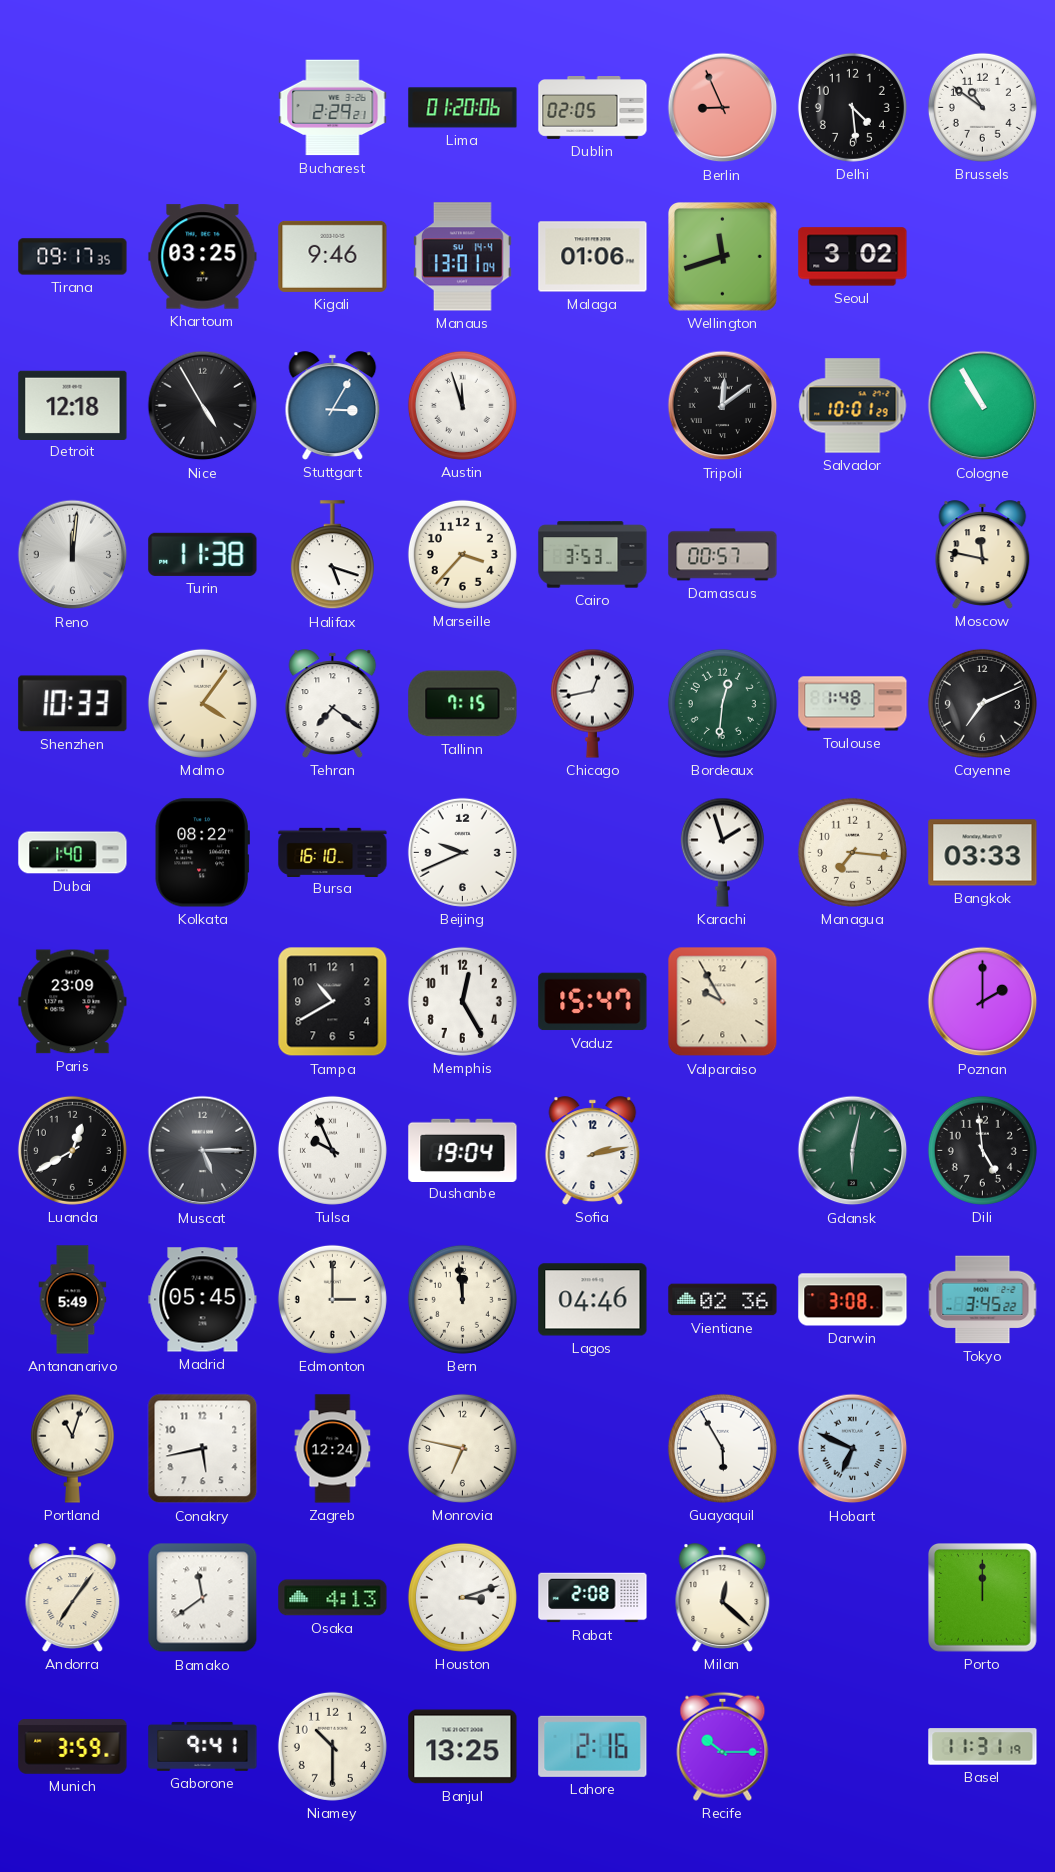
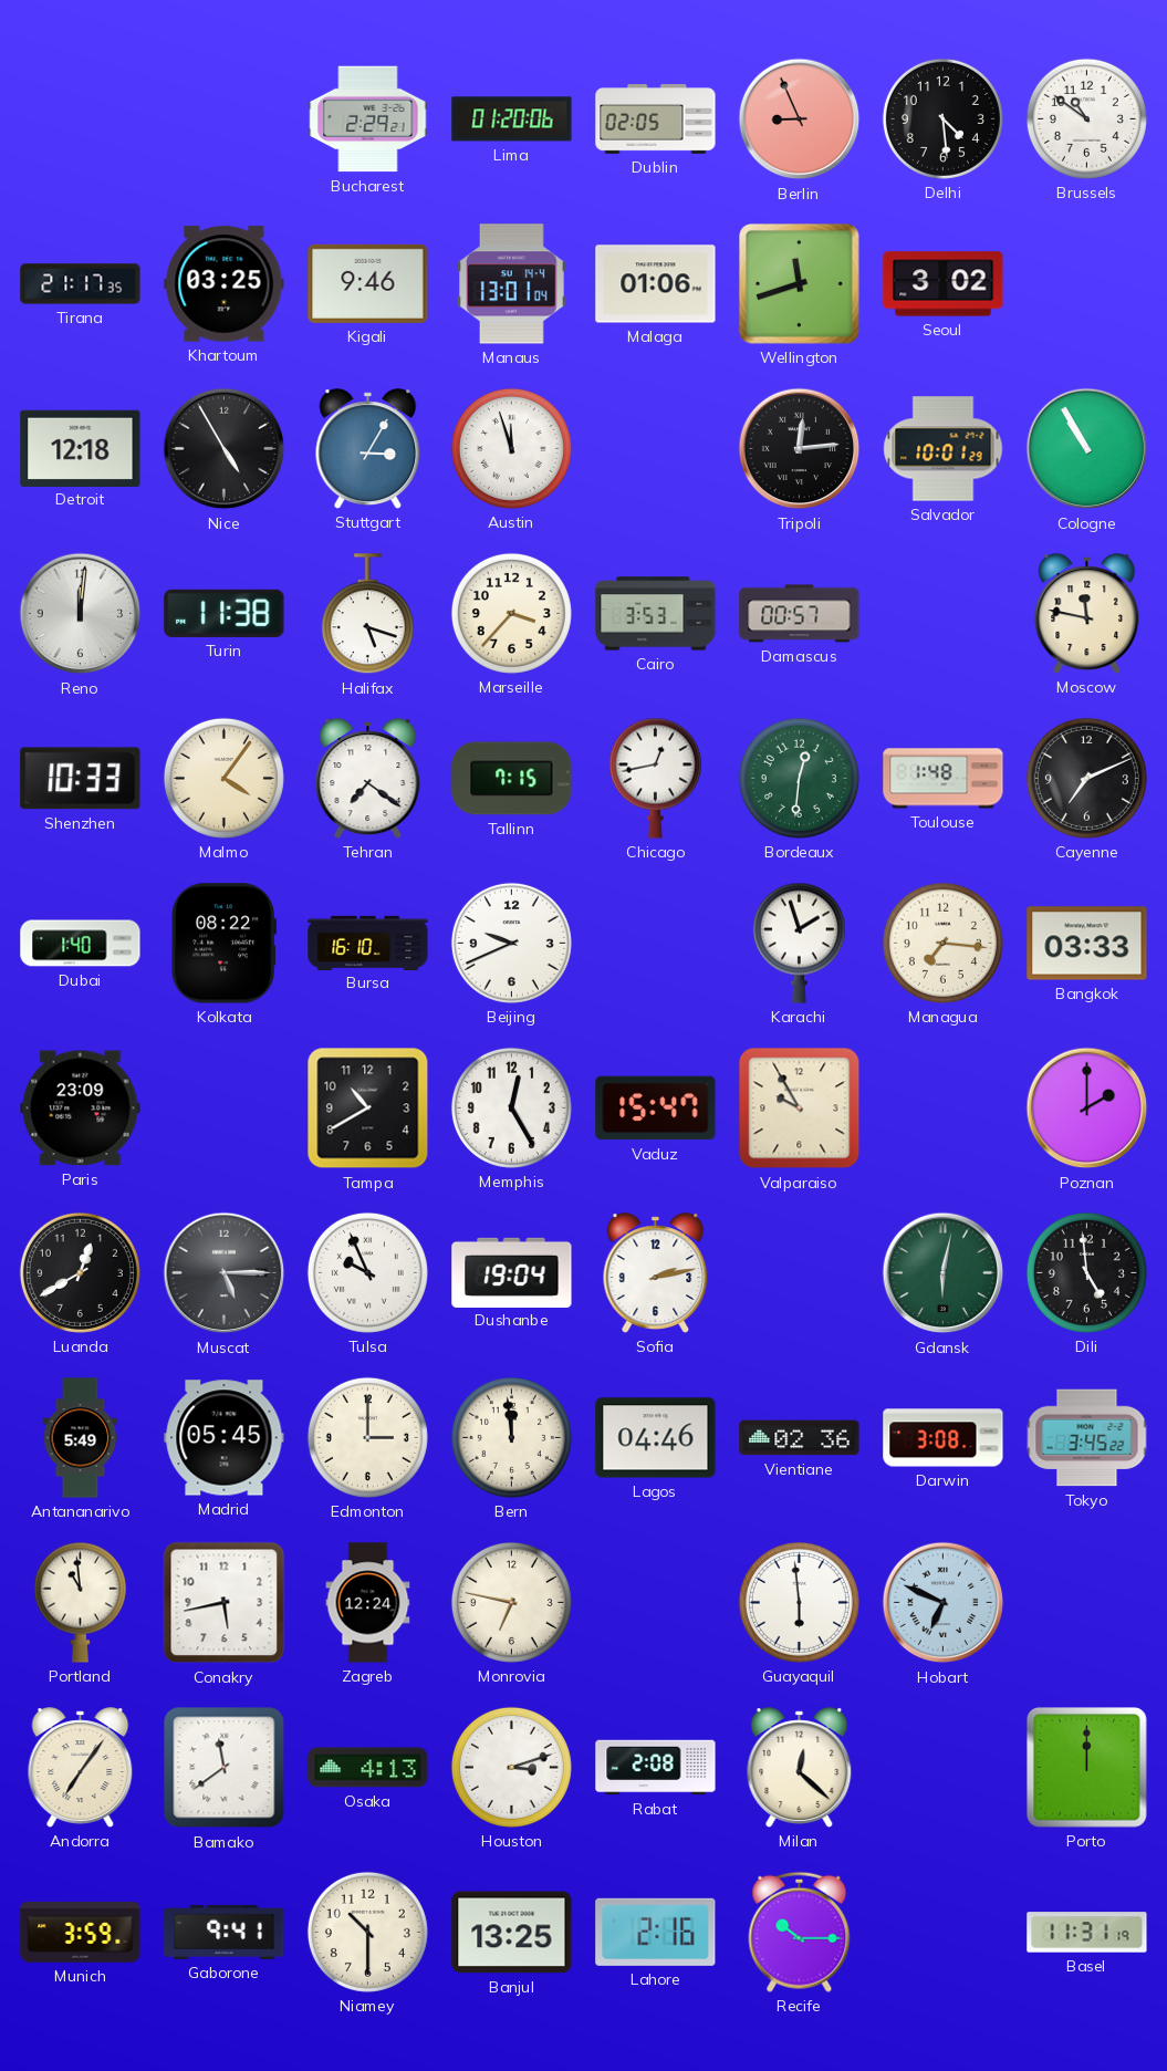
Tirana: 09:17 -> 21:17 (81, 284)
Tripoli: 12:09 -> 12:14 (800, 449)
Portland: 11:03 -> 10:59 (80, 1602)
Guayaquil: 5:55 -> 5:59 (799, 1602)
